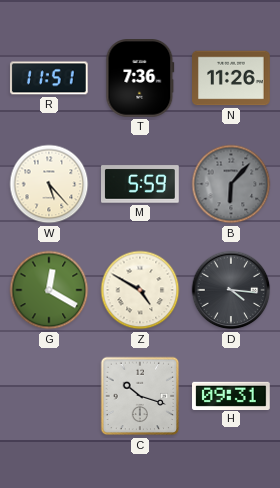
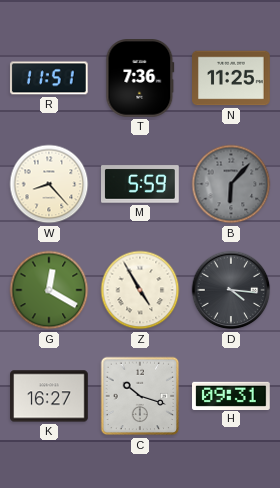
N: 11:26 -> 11:25 (231, 78)
W: 5:23 -> 8:23 (49, 184)
Z: 4:50 -> 4:55 (140, 290)
K: none -> 16:27 (49, 396)
